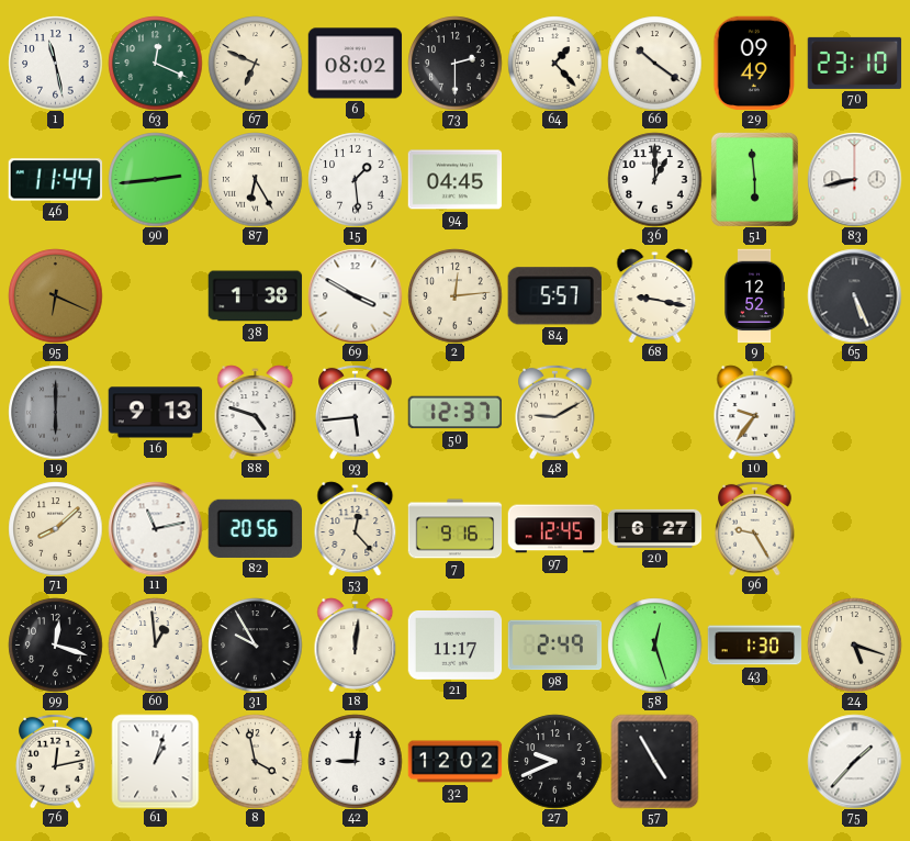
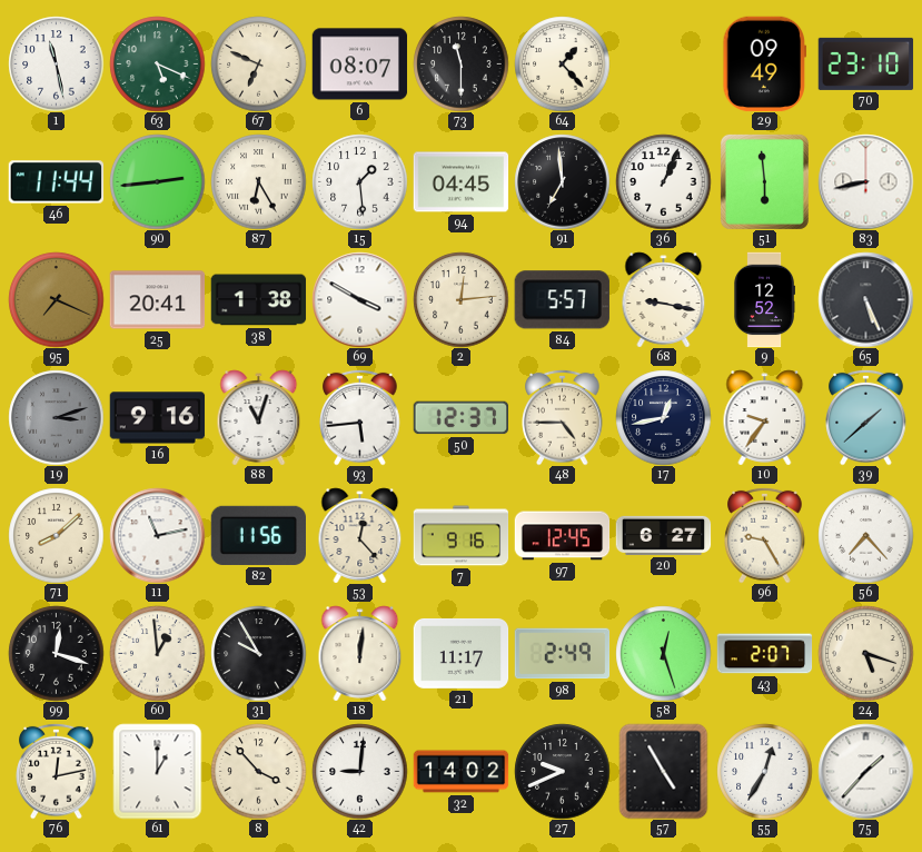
63: 12:19 -> 5:19 (157, 63)
6: 08:02 -> 08:07 (359, 65)
73: 2:30 -> 11:30 (460, 63)
66: 10:21 -> none (654, 63)
91: none -> 6:59 (562, 181)
36: 1:00 -> 1:04 (663, 181)
95: 6:19 -> 7:19 (56, 299)
25: none -> 20:41 (157, 300)
19: 6:00 -> 3:12 (56, 417)
16: 9:13 -> 9:16 (157, 418)
88: 4:48 -> 11:03 (259, 417)
48: 9:10 -> 4:45 (563, 417)
17: none -> 12:43 (663, 417)
39: none -> 1:38 (866, 417)
82: 20:56 -> 11:56 (258, 535)
56: none -> 7:23 (865, 535)
43: 1:30 -> 2:07 (764, 654)
61: 1:03 -> 1:00 (158, 771)
8: 3:58 -> 3:53 (258, 771)
32: 12:02 -> 14:02 (460, 772)
55: none -> 12:35 (764, 771)
